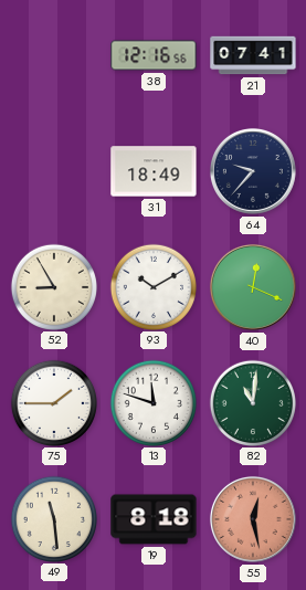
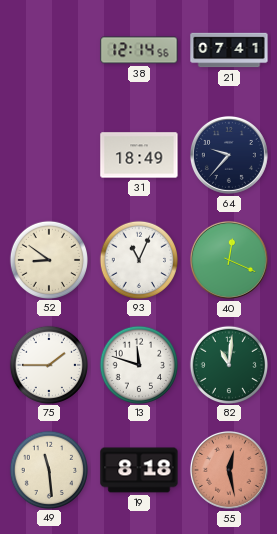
38: 12:16 -> 12:14 (139, 50)
52: 8:55 -> 8:51 (48, 259)
93: 10:10 -> 11:04 (138, 259)
